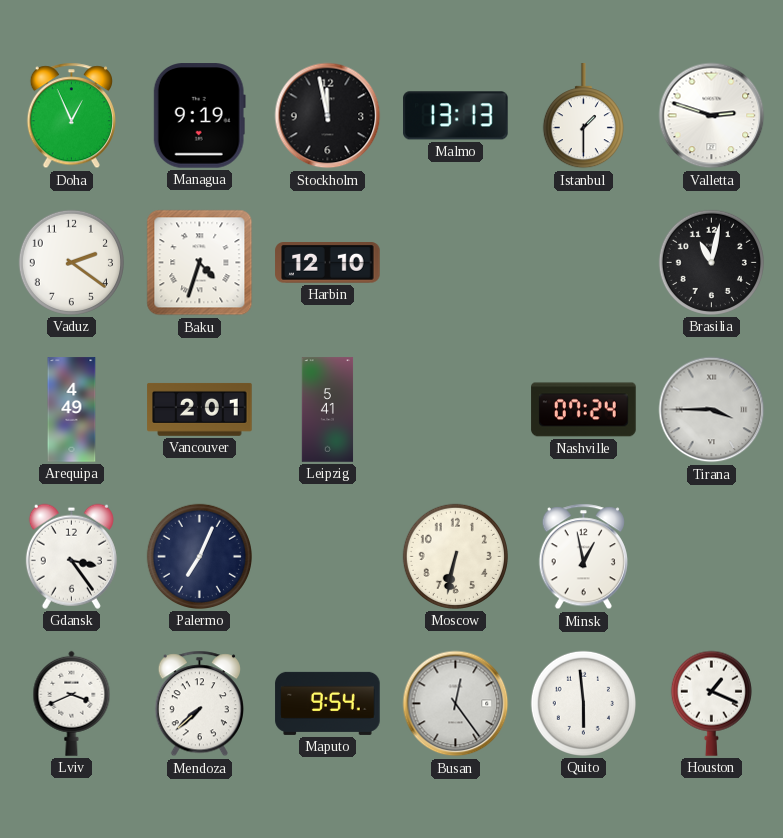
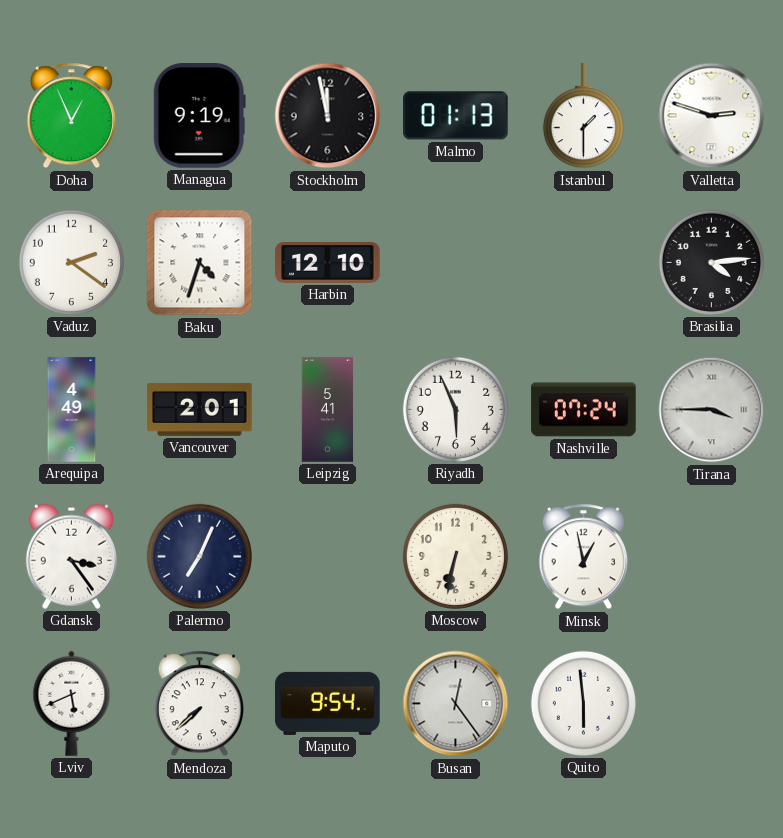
Malmo: 13:13 -> 01:13 (456, 116)
Brasilia: 11:02 -> 4:14 (711, 262)
Riyadh: none -> 5:56 (455, 409)
Lviv: 3:41 -> 5:41 (72, 703)
Houston: 1:19 -> none (711, 703)
